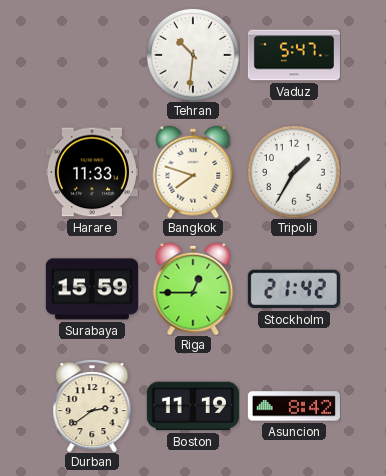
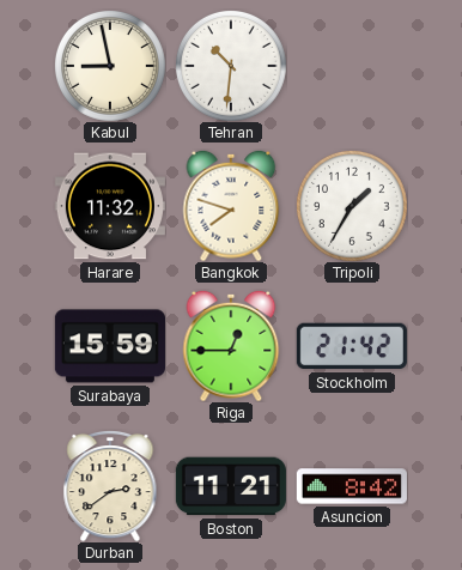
Kabul: none -> 8:58 (110, 66)
Vaduz: 5:47 -> none (294, 55)
Harare: 11:33 -> 11:32 (110, 206)
Boston: 11:19 -> 11:21 (231, 486)
